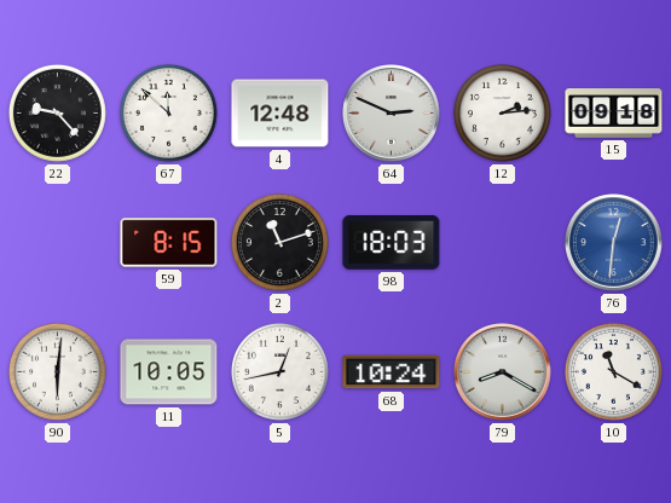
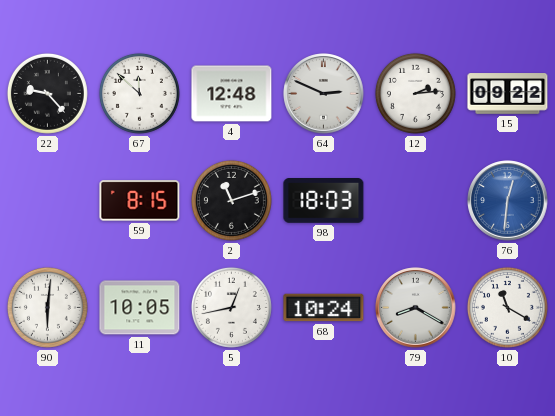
15: 09:18 -> 09:22 (508, 94)
